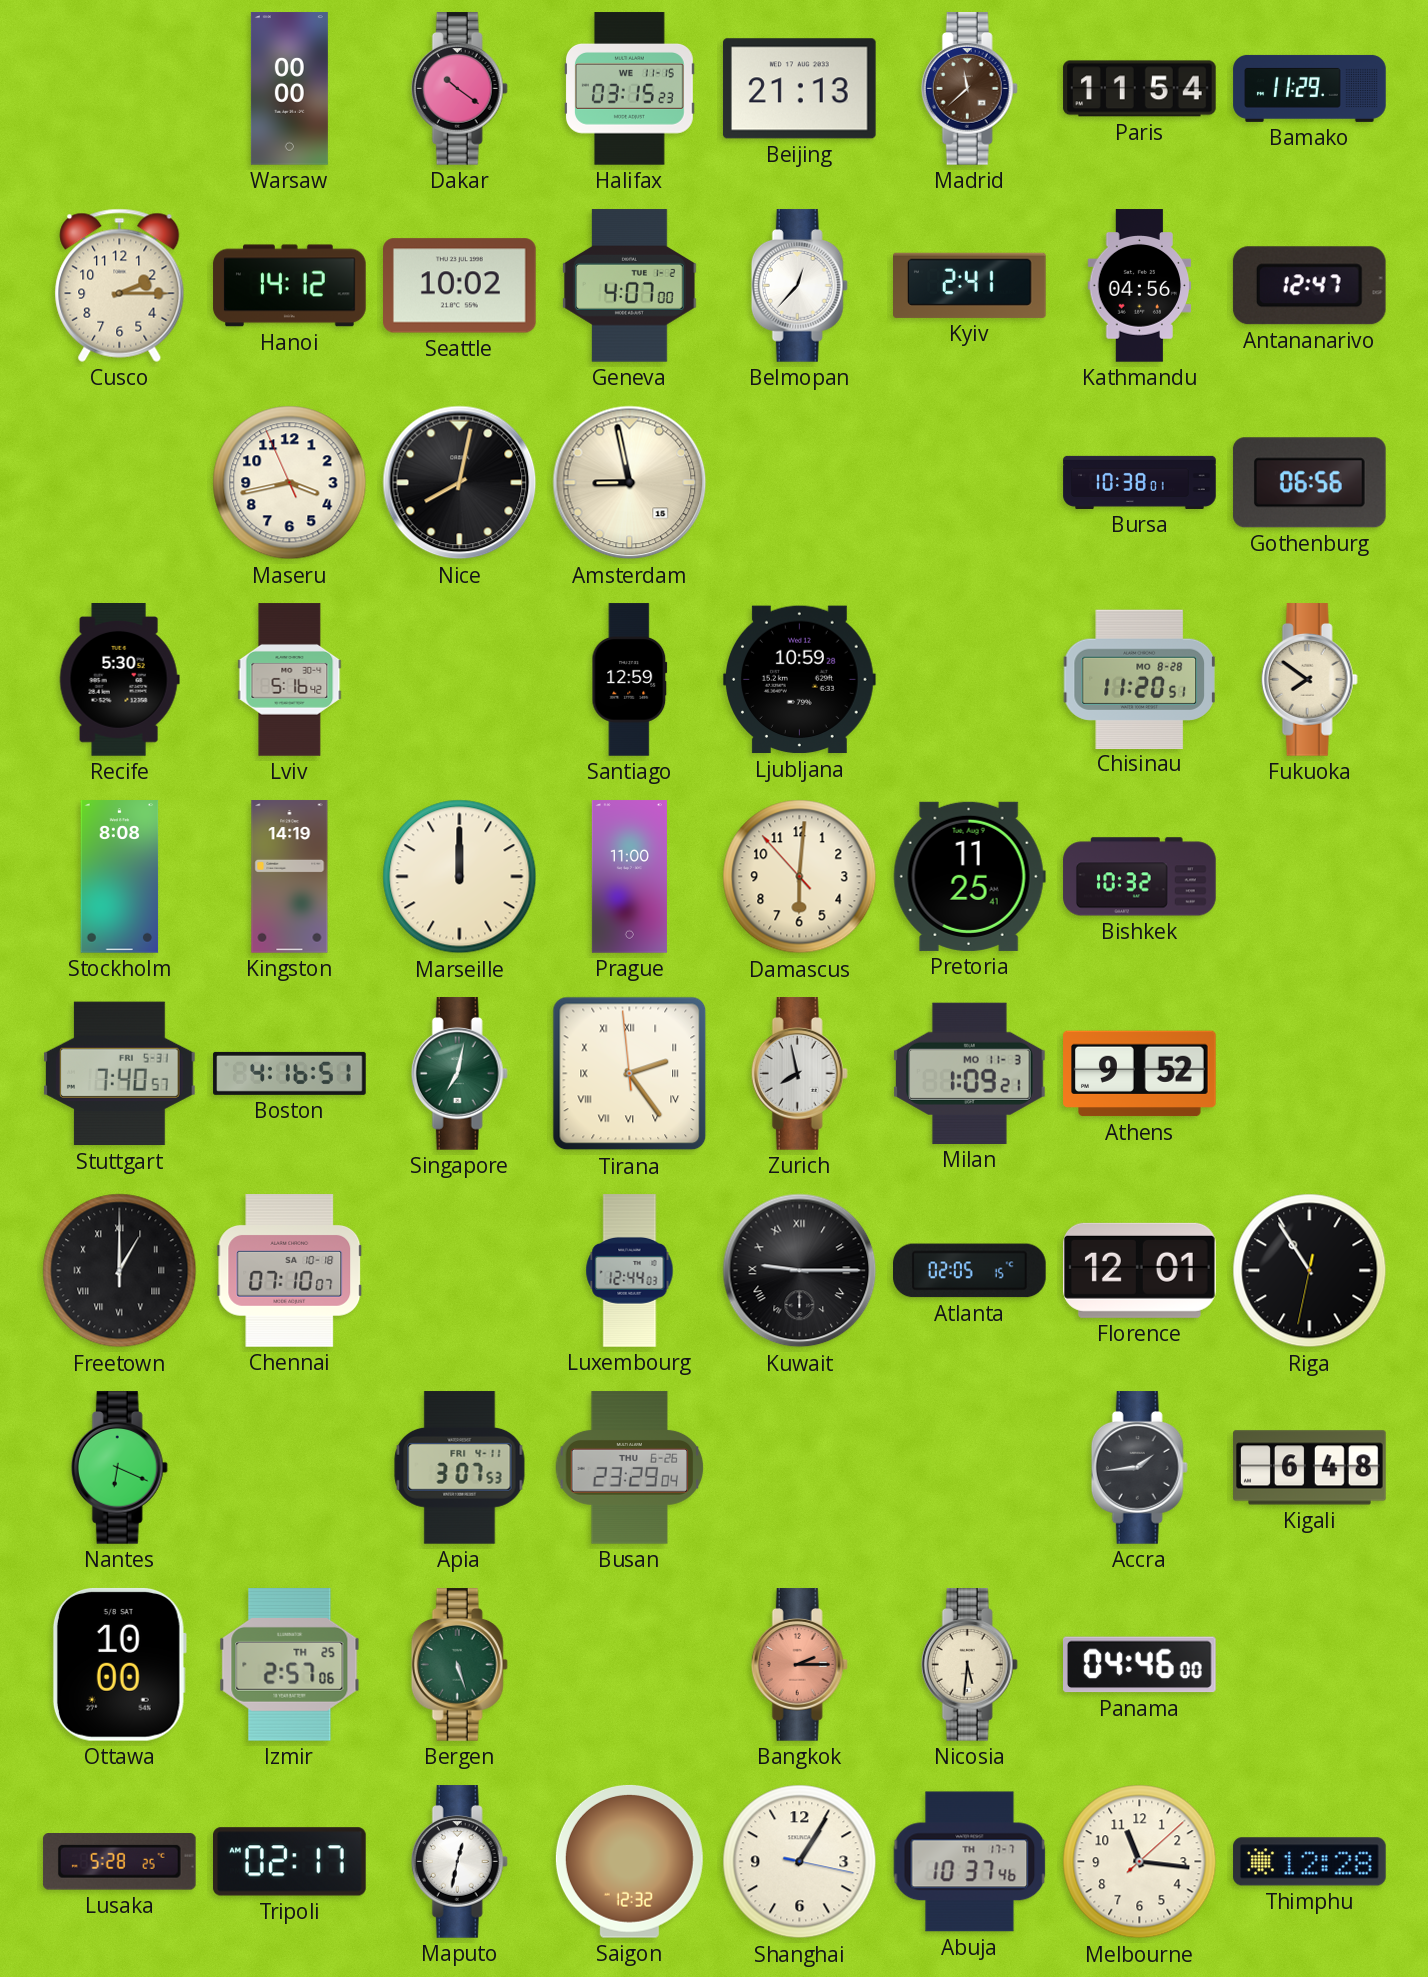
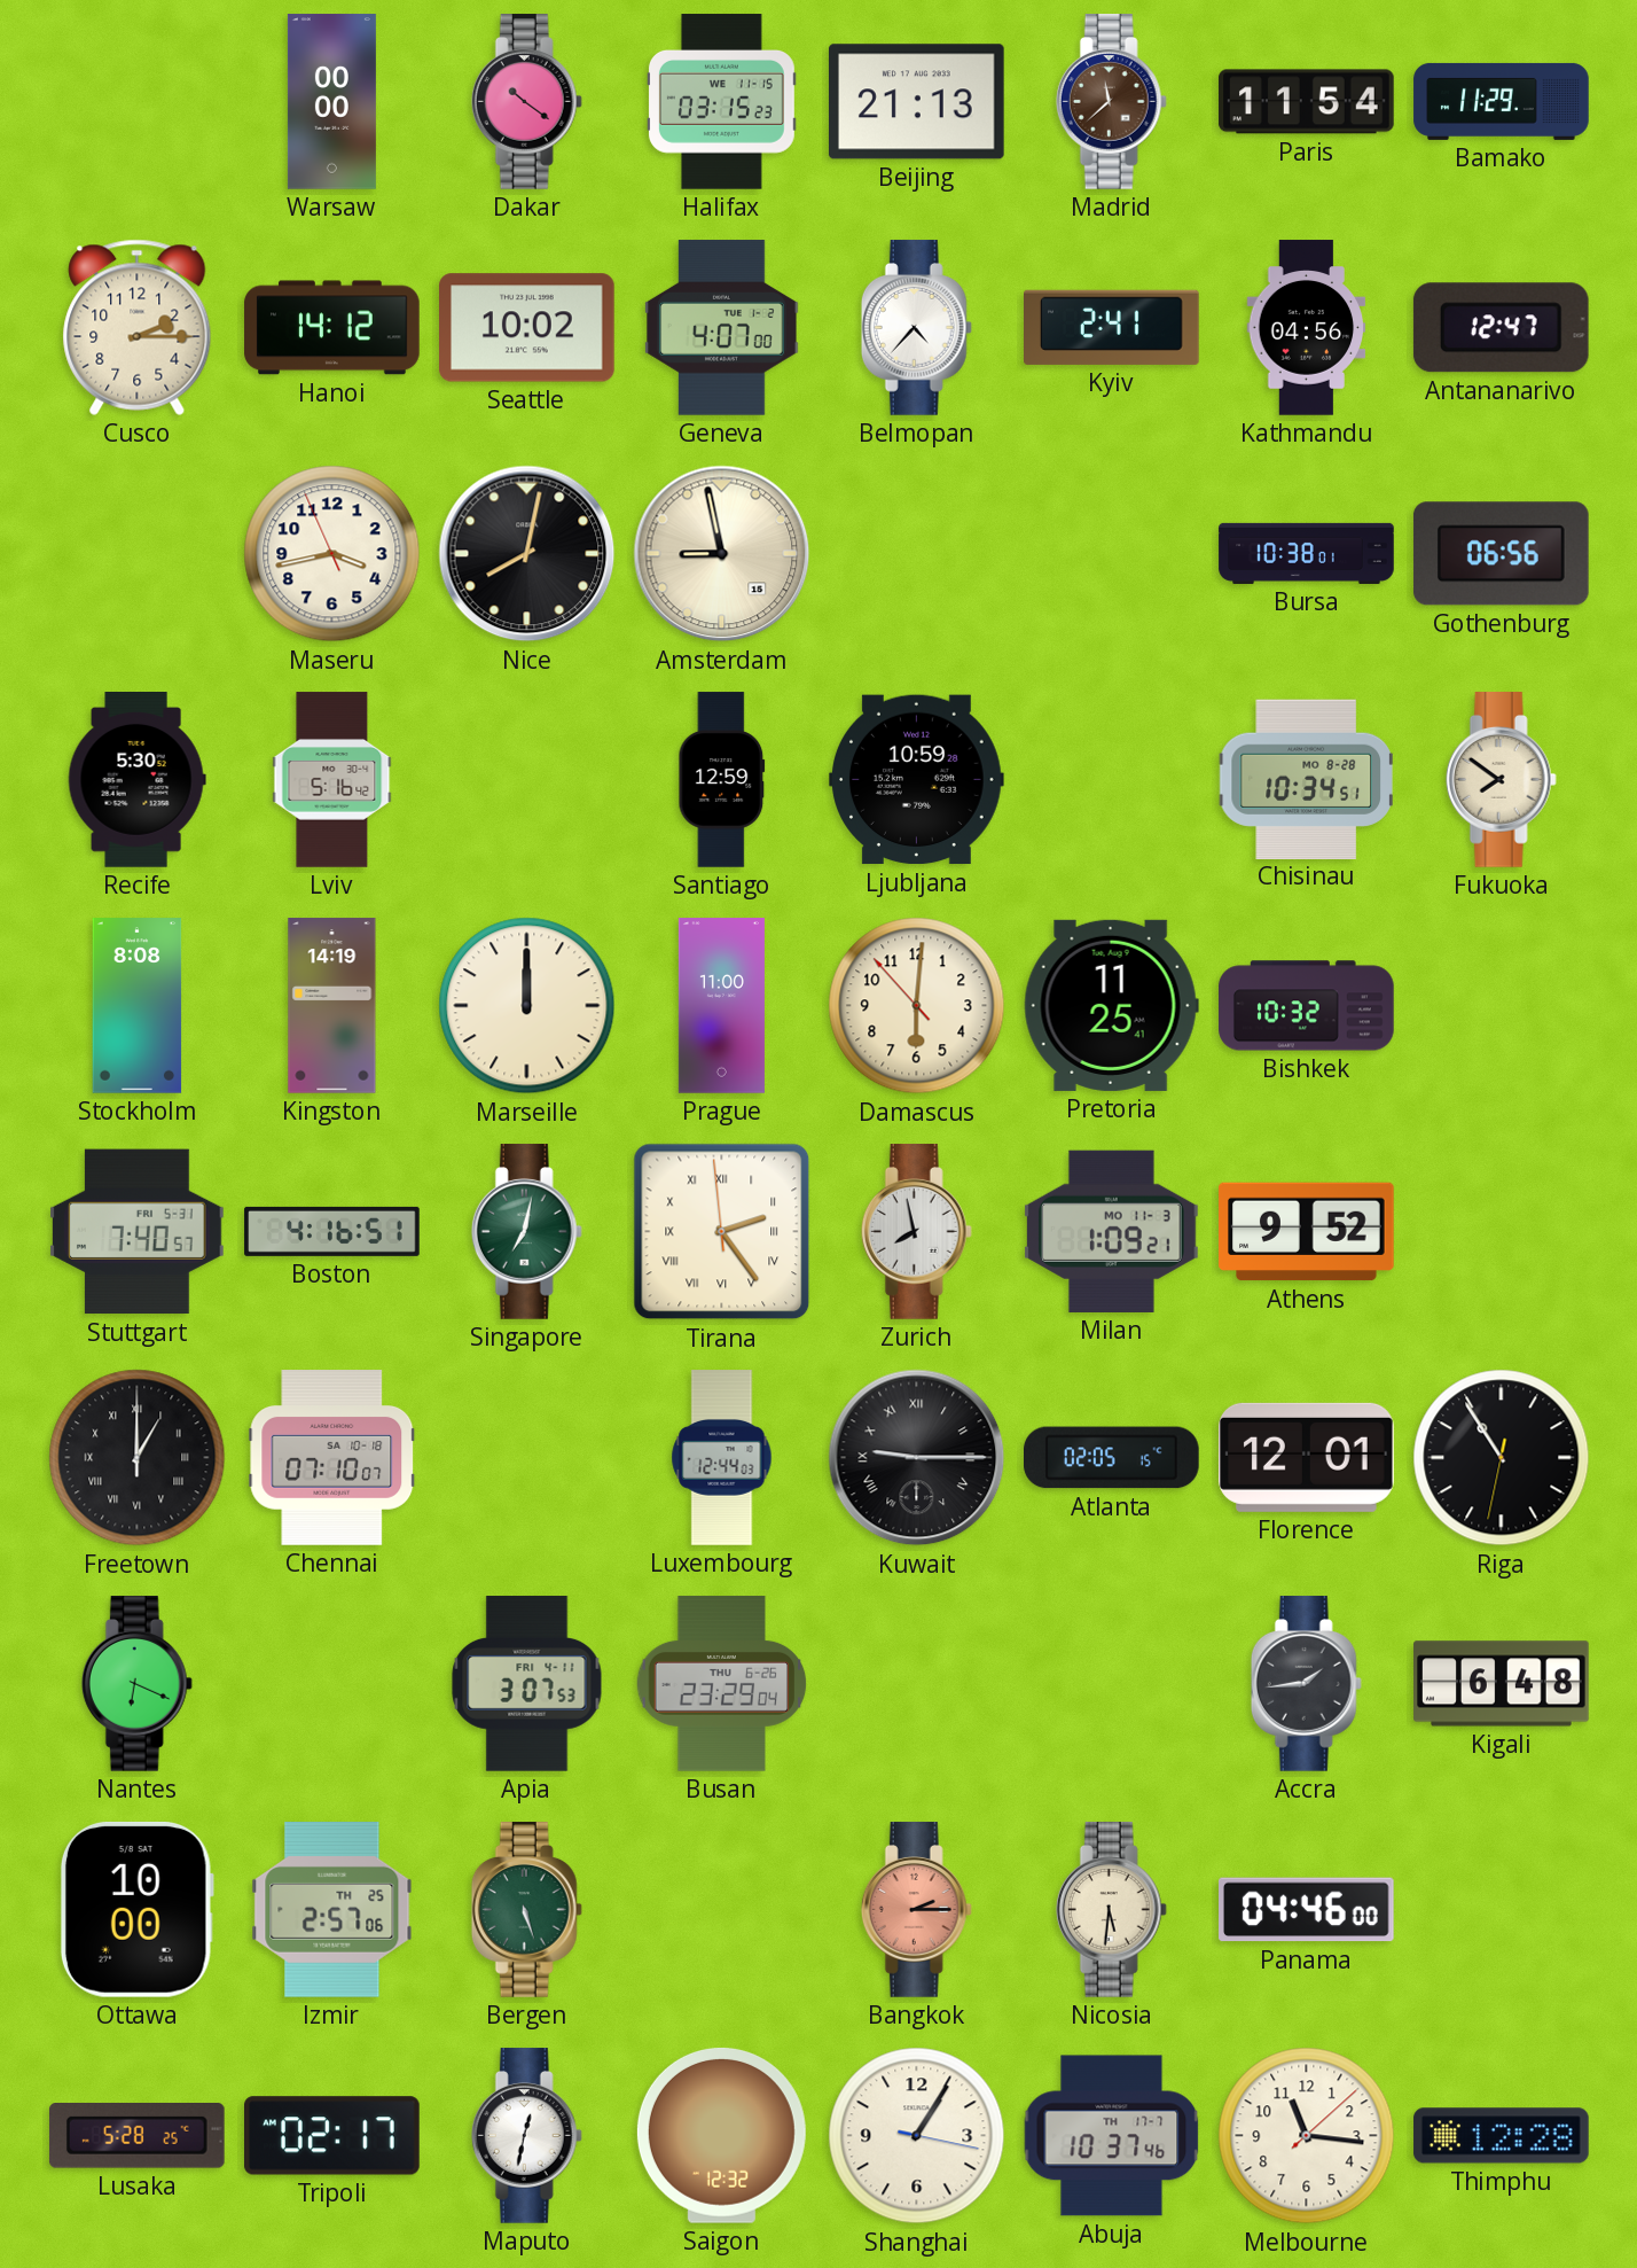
Belmopan: 12:37 -> 4:37 (916, 328)
Chisinau: 11:20 -> 10:34 (1306, 779)
